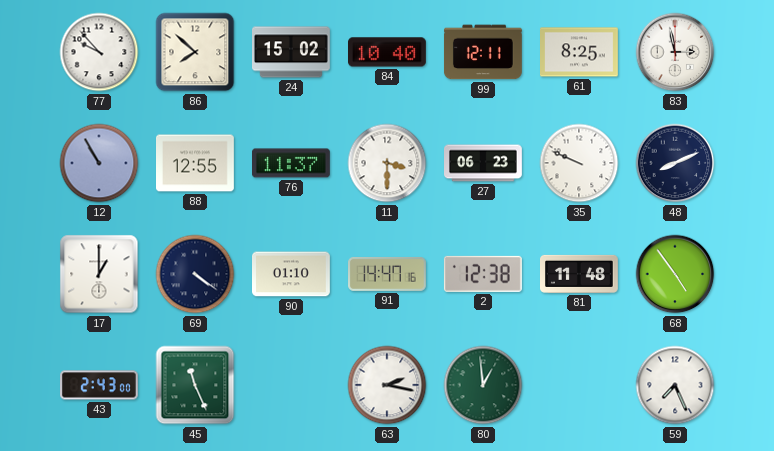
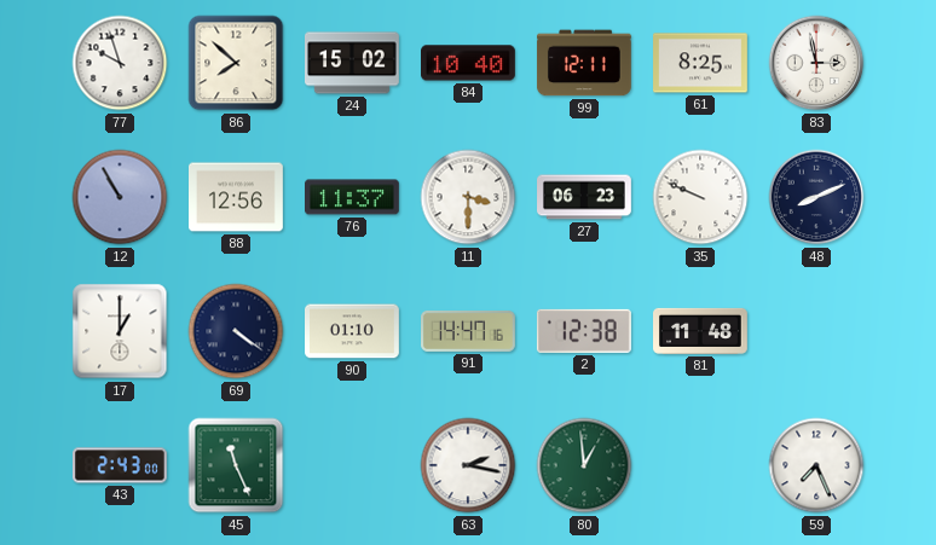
77: 9:53 -> 9:57 (120, 63)
88: 12:55 -> 12:56 (237, 197)
68: 4:54 -> none (675, 274)
